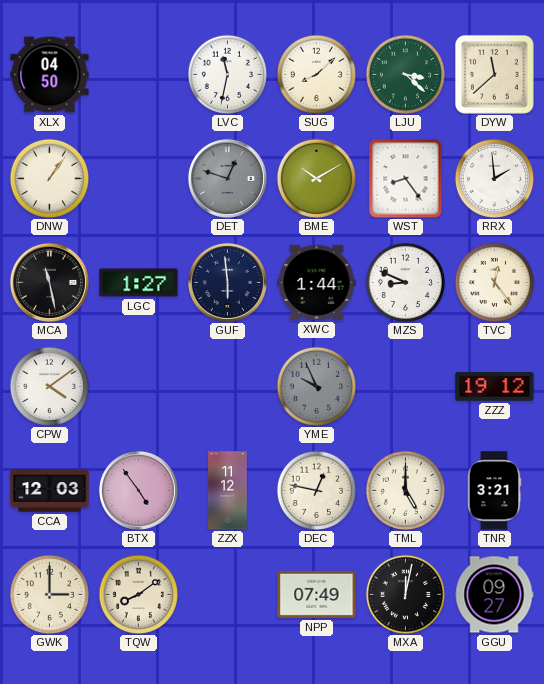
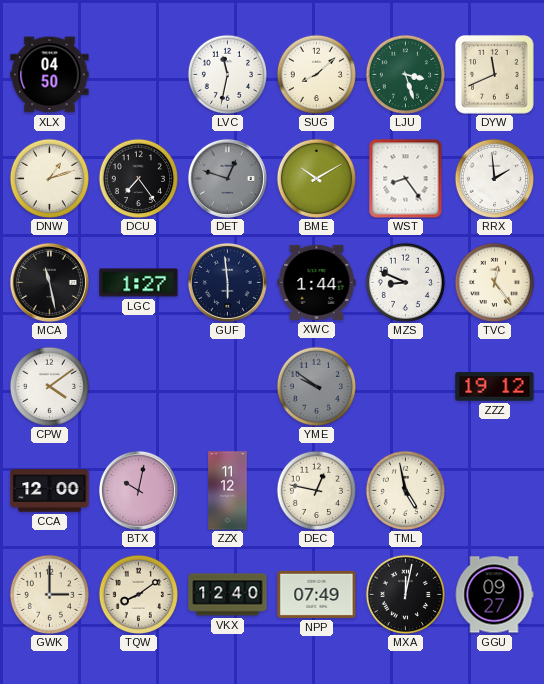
LJU: 3:22 -> 3:27 (405, 74)
DYW: 11:38 -> 11:41 (494, 74)
DNW: 1:06 -> 1:12 (49, 178)
DCU: none -> 7:24 (138, 178)
YME: 9:56 -> 9:51 (316, 386)
CCA: 12:03 -> 12:00 (50, 491)
BTX: 4:54 -> 10:02 (138, 490)
TML: 5:00 -> 4:58 (405, 490)
TNR: 3:21 -> none (494, 491)
VKX: none -> 12:40 (228, 595)
